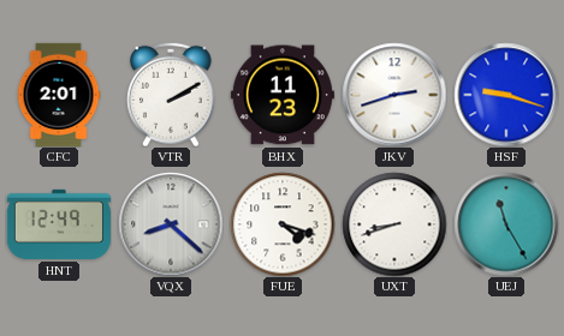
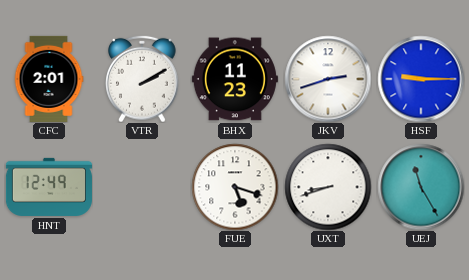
HSF: 9:18 -> 9:15 (421, 79)
VQX: 8:22 -> none (171, 224)
FUE: 4:18 -> 5:18 (235, 187)
